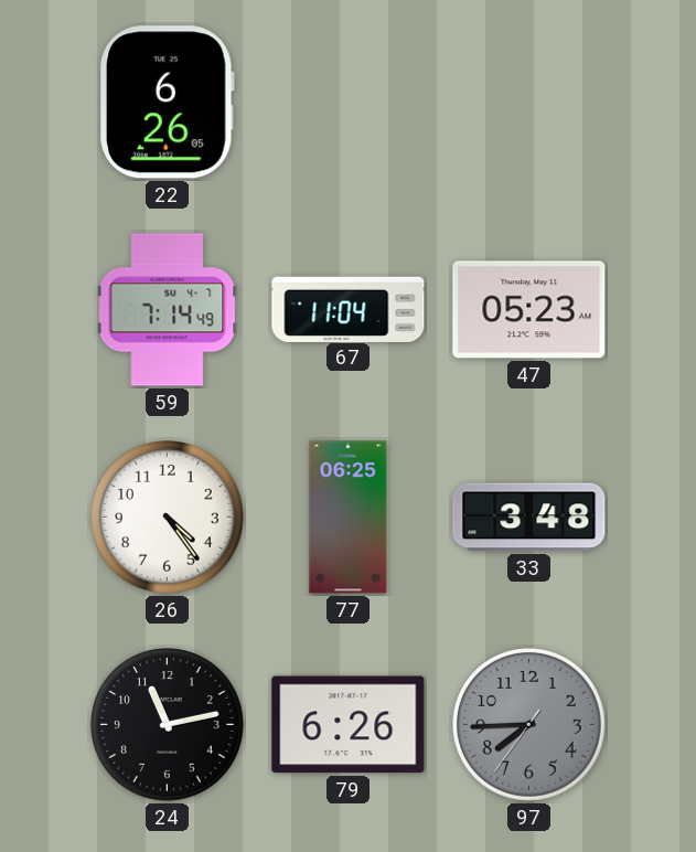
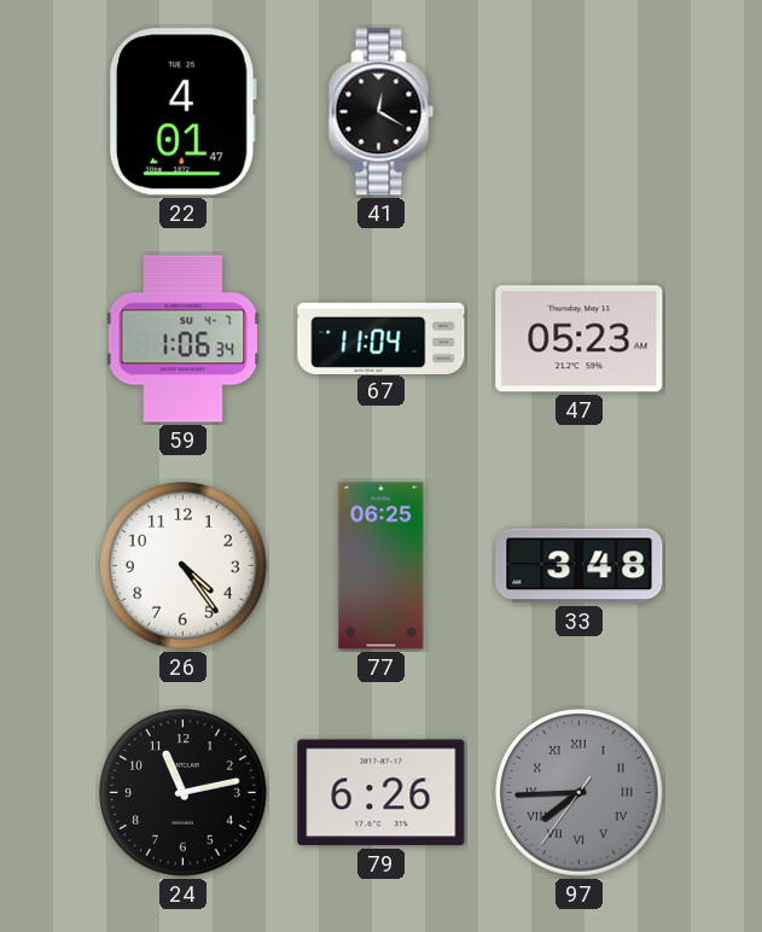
22: 6:26 -> 4:01 (184, 112)
41: none -> 12:20 (382, 112)
59: 7:14 -> 1:06 (184, 339)
97 numerals: Arabic -> Roman (580, 793)
